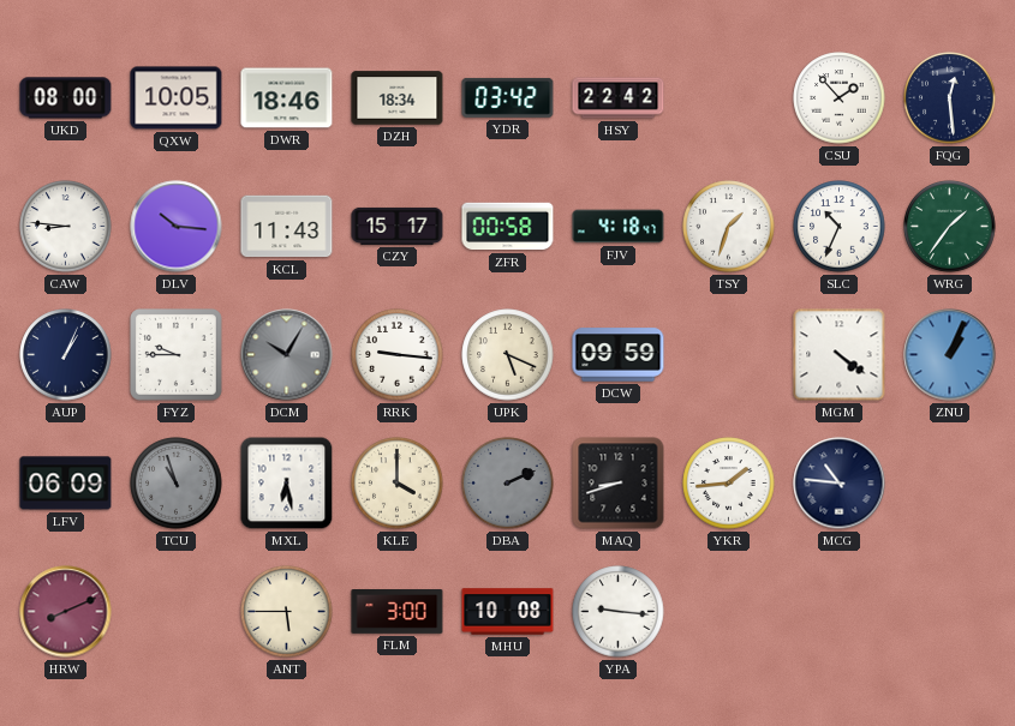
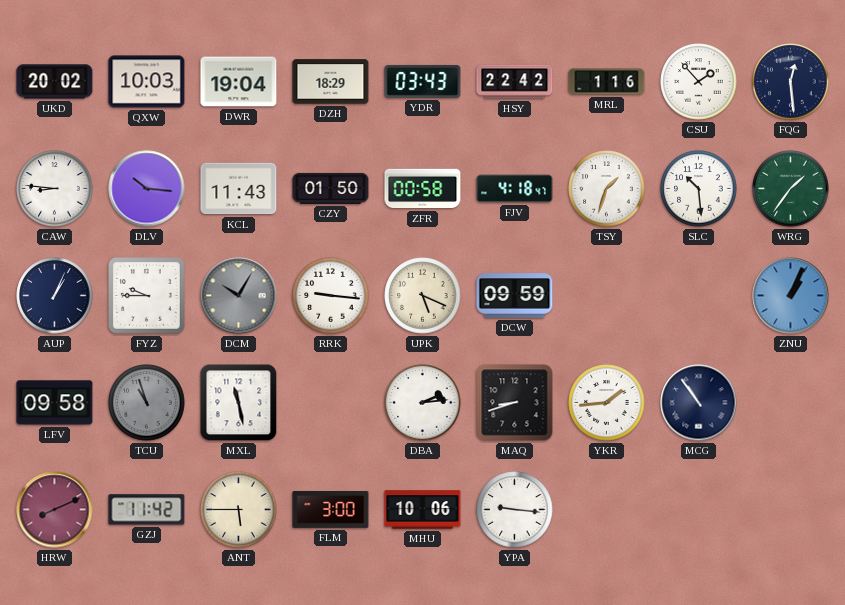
UKD: 08:00 -> 20:02 (55, 82)
QXW: 10:05 -> 10:03 (147, 82)
DWR: 18:46 -> 19:04 (239, 82)
DZH: 18:34 -> 18:29 (331, 82)
YDR: 03:42 -> 03:43 (423, 81)
MRL: none -> 1:16 (607, 82)
CZY: 15:17 -> 01:50 (331, 188)
SLC: 10:34 -> 10:29 (699, 189)
MGM: 4:21 -> none (840, 355)
LFV: 06:09 -> 09:58 (55, 403)
MXL: 6:28 -> 11:28 (239, 403)
KLE: 4:00 -> none (398, 484)
DBA: 2:11 -> 2:14 (423, 403)
DBA dial: grey -> white (423, 403)
MCG: 10:46 -> 10:54 (699, 403)
GZJ: none -> 11:42 (147, 510)
MHU: 10:08 -> 10:06 (423, 510)
